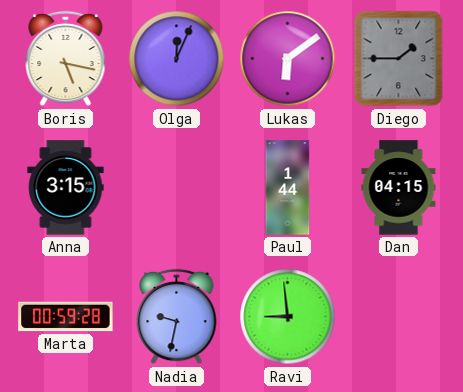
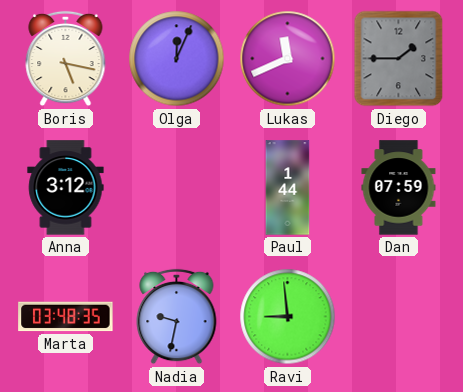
Lukas: 6:09 -> 11:41 (288, 59)
Anna: 3:15 -> 3:12 (66, 188)
Dan: 04:15 -> 07:59 (399, 188)
Marta: 00:59 -> 03:48 (66, 317)
